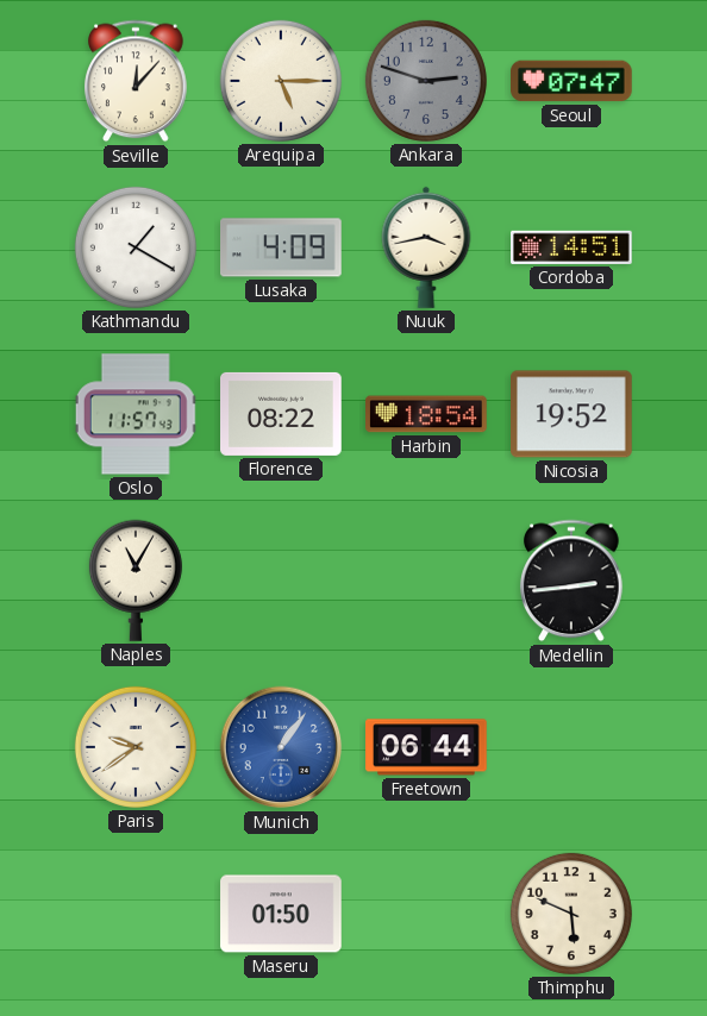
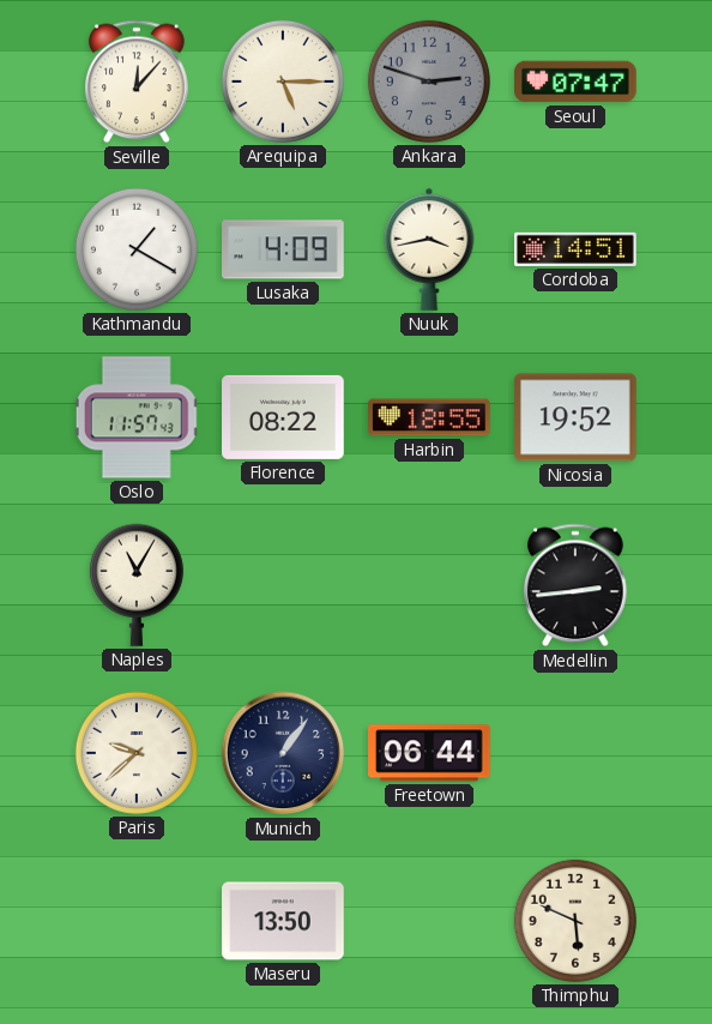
Harbin: 18:54 -> 18:55 (430, 417)
Paris: 9:39 -> 9:38 (137, 753)
Munich dial: blue -> navy (283, 753)
Maseru: 01:50 -> 13:50 (283, 921)
